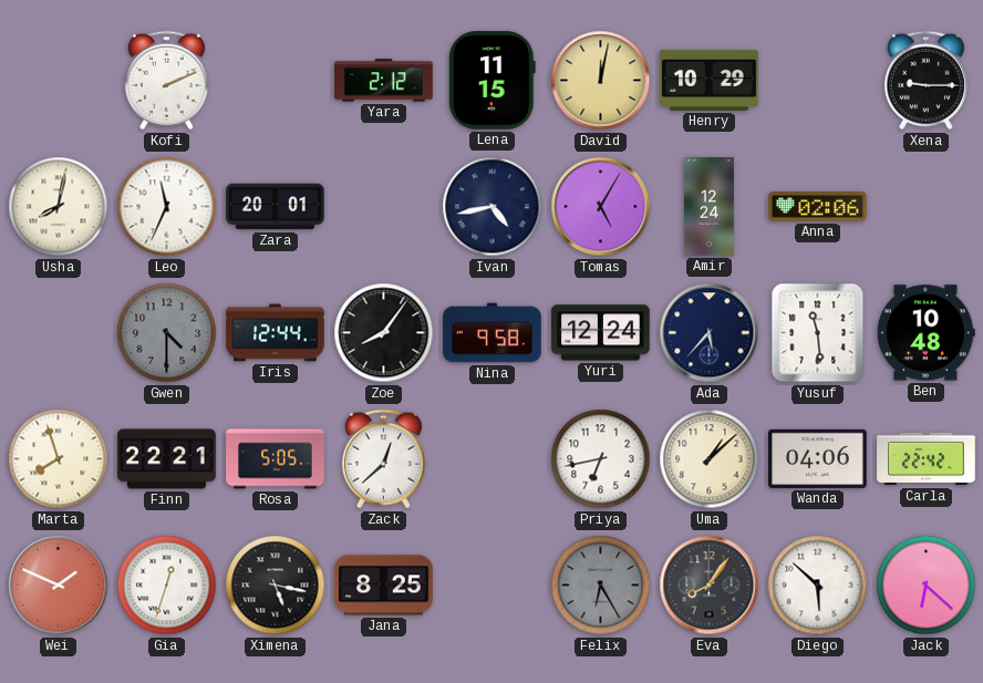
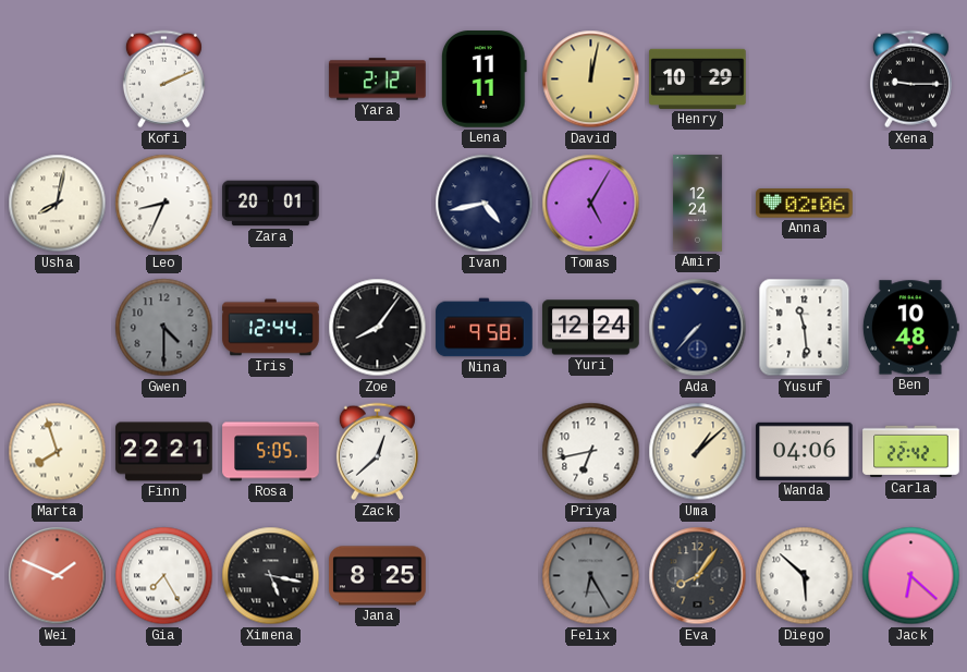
Lena: 11:15 -> 11:11 (485, 80)
Leo: 11:34 -> 8:34 (164, 204)
Ada: 5:37 -> 7:37 (698, 328)
Gia: 12:33 -> 7:25 (164, 576)
